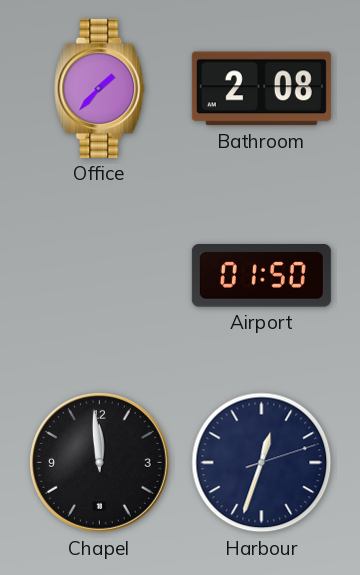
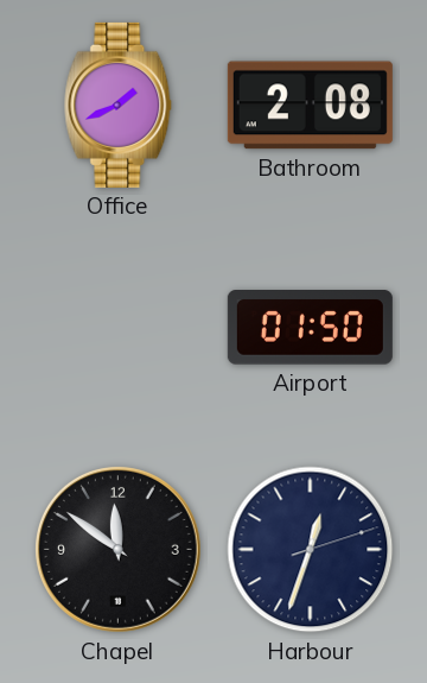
Office: 1:37 -> 1:41 (119, 105)
Chapel: 11:59 -> 11:51 (117, 549)
